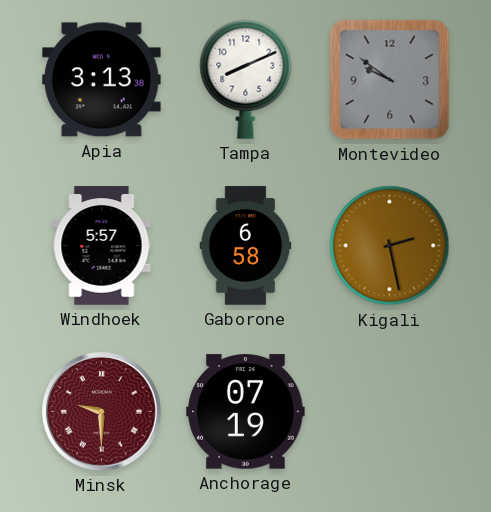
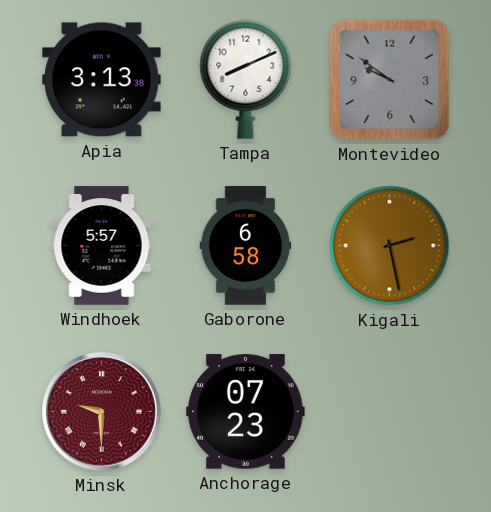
Anchorage: 07:19 -> 07:23 (246, 412)
